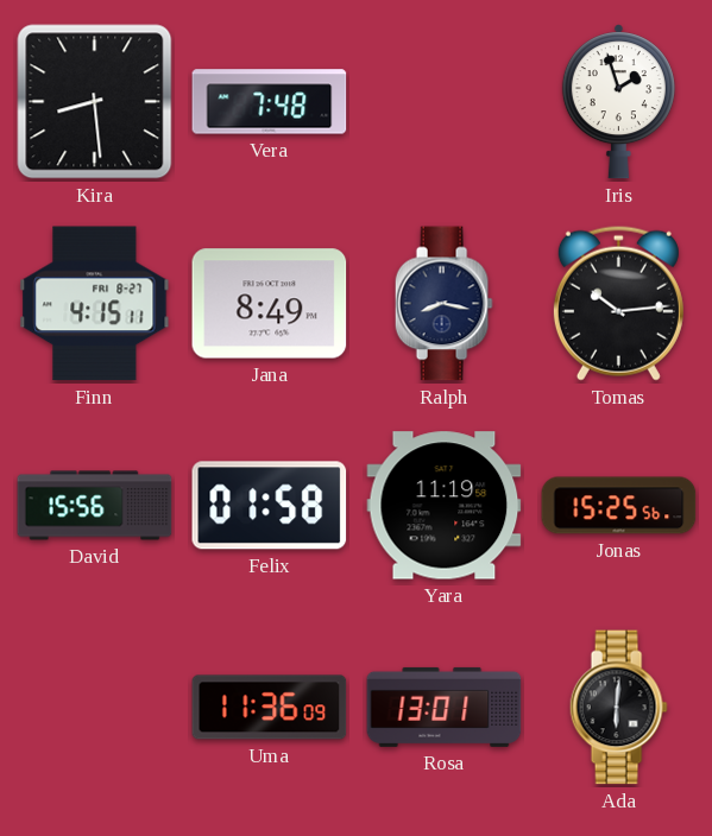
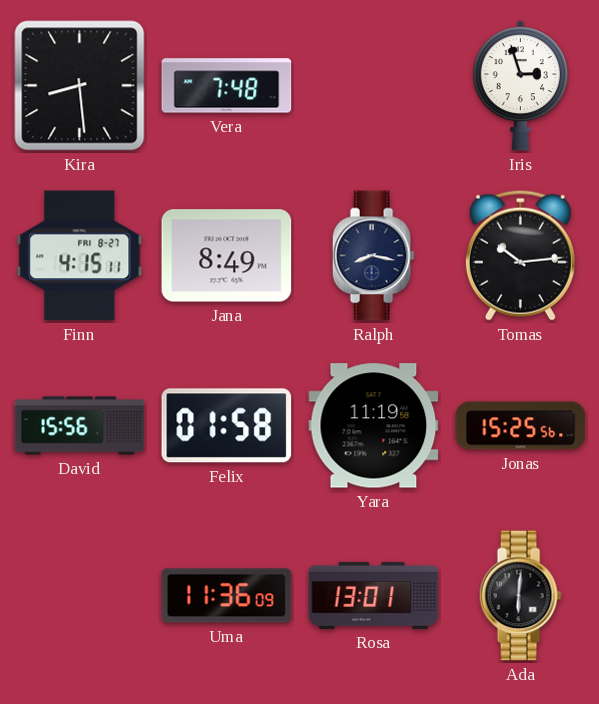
Iris: 1:57 -> 2:57 (520, 86)
